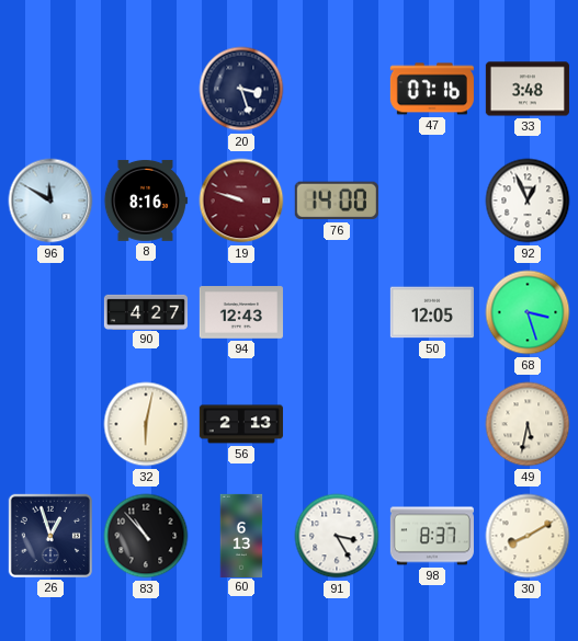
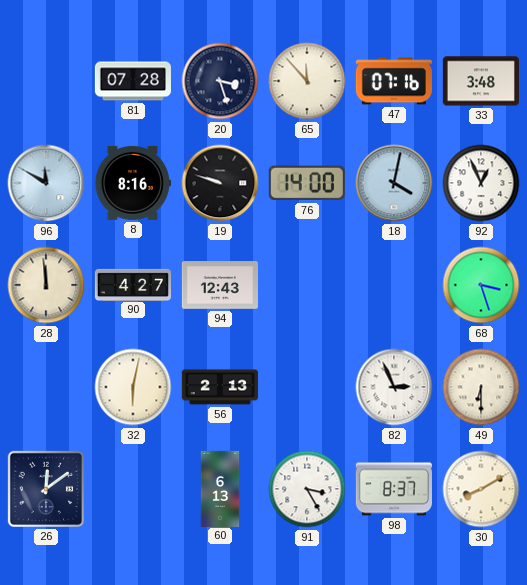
81: none -> 07:28 (133, 81)
65: none -> 11:53 (307, 81)
19 dial: burgundy -> black (220, 183)
18: none -> 4:02 (394, 183)
28: none -> 11:59 (46, 285)
50: 12:05 -> none (432, 312)
82: none -> 2:56 (394, 387)
49: 5:32 -> 6:30 (481, 387)
26: 12:57 -> 12:09 (46, 489)
83: 10:53 -> none (146, 536)
